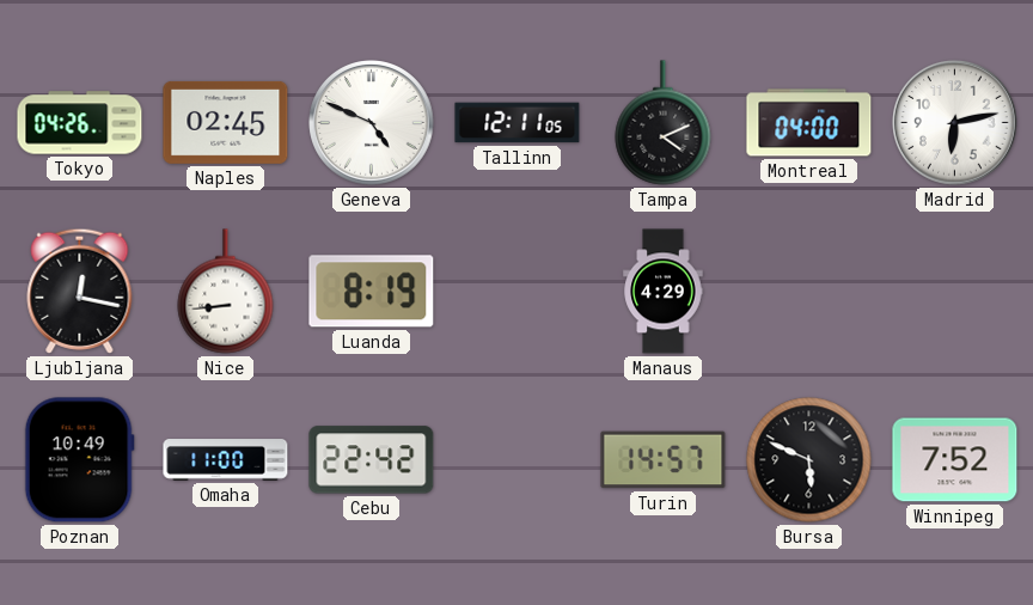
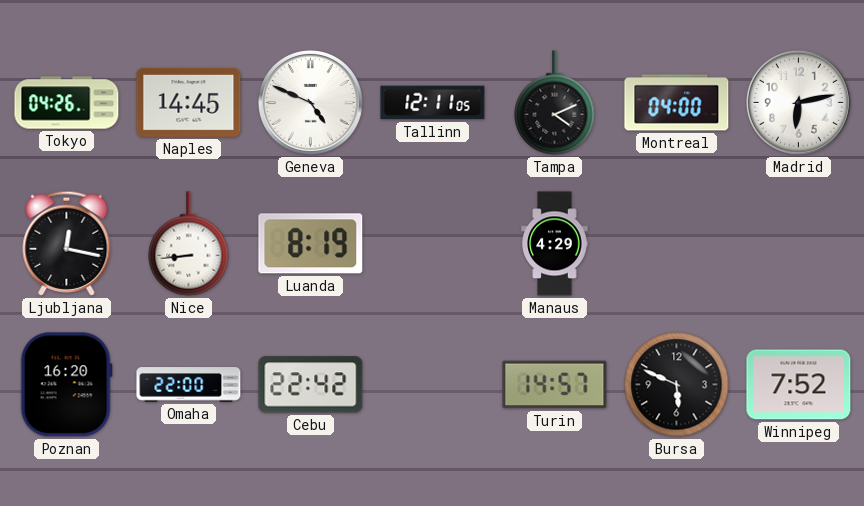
Naples: 02:45 -> 14:45 (189, 102)
Poznan: 10:49 -> 16:20 (66, 385)
Omaha: 11:00 -> 22:00 (189, 385)
